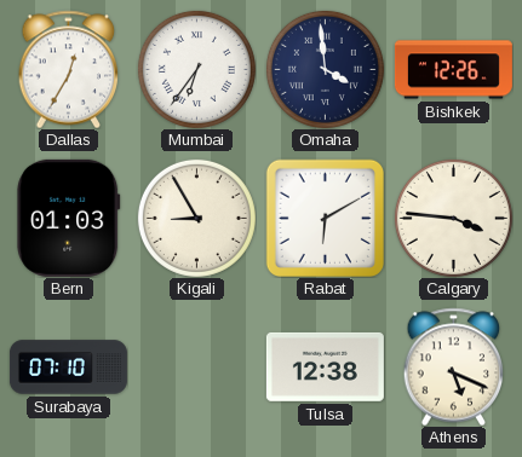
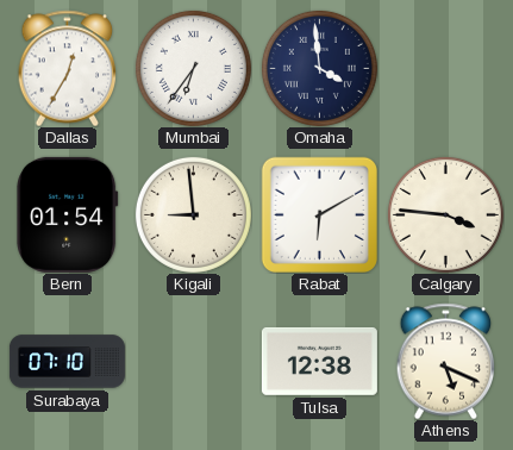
Bishkek: 12:26 -> none (453, 70)
Bern: 01:03 -> 01:54 (68, 214)
Kigali: 8:55 -> 8:59 (193, 214)
